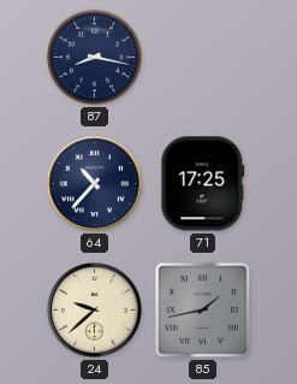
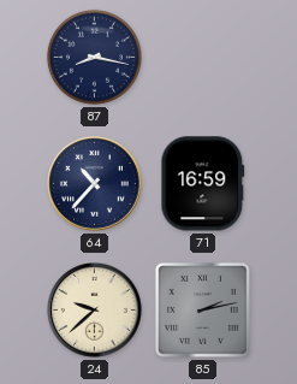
71: 17:25 -> 16:59 (203, 184)
85: 1:43 -> 2:13 (202, 309)
